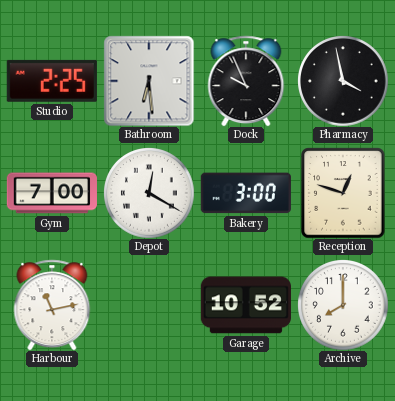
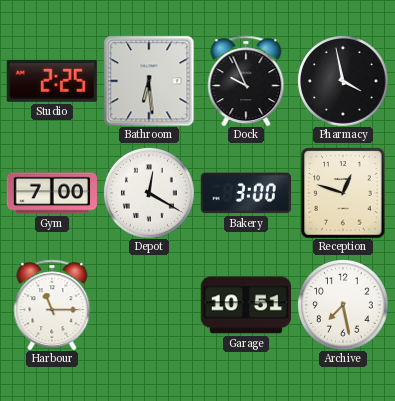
Harbour: 11:13 -> 11:15 (52, 305)
Garage: 10:52 -> 10:51 (246, 305)
Archive: 8:00 -> 7:28 (343, 305)
